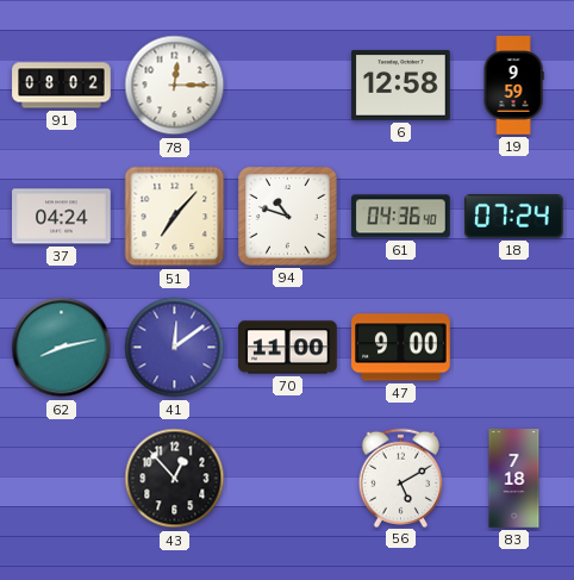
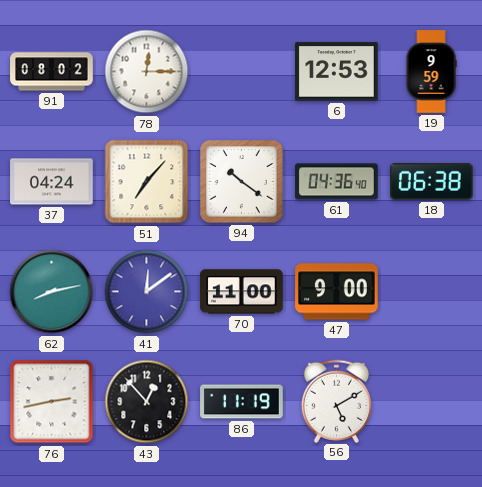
6: 12:58 -> 12:53 (337, 72)
94: 10:48 -> 10:21 (242, 182)
18: 07:24 -> 06:38 (432, 182)
76: none -> 2:43 (52, 402)
86: none -> 11:19 (242, 402)
83: 7:18 -> none (514, 479)
